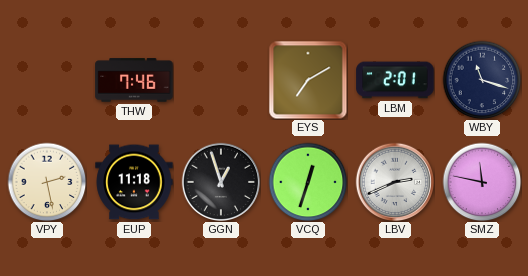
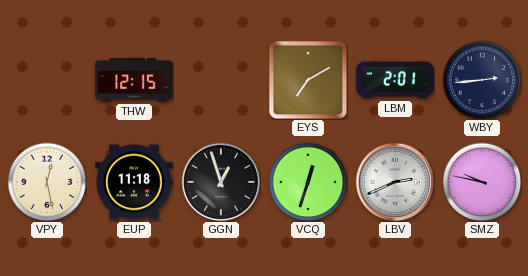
THW: 7:46 -> 12:15 (134, 80)
WBY: 11:18 -> 2:44 (482, 80)
VPY: 2:28 -> 12:28 (47, 182)
SMZ: 11:47 -> 9:47 (482, 182)
